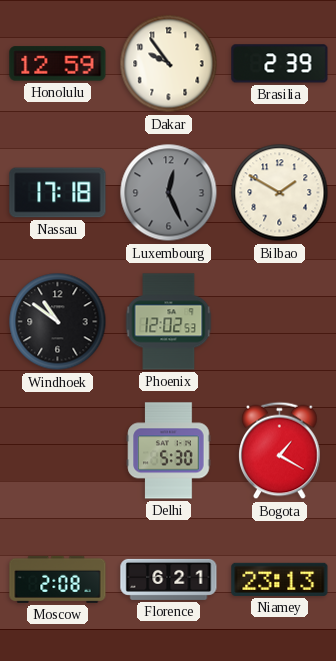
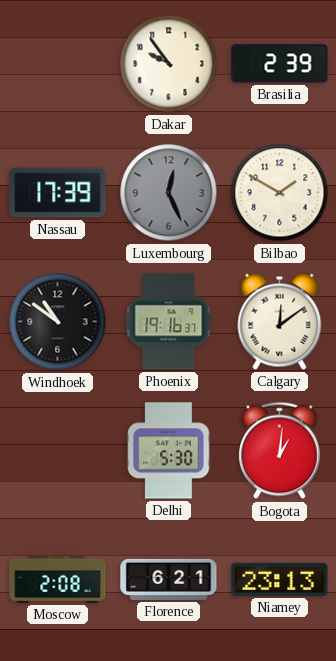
Honolulu: 12:59 -> none (58, 64)
Nassau: 17:18 -> 17:39 (58, 193)
Phoenix: 12:02 -> 19:16 (169, 322)
Calgary: none -> 12:09 (280, 321)
Bogota: 1:20 -> 1:01 (280, 451)
